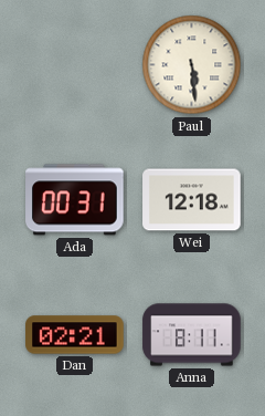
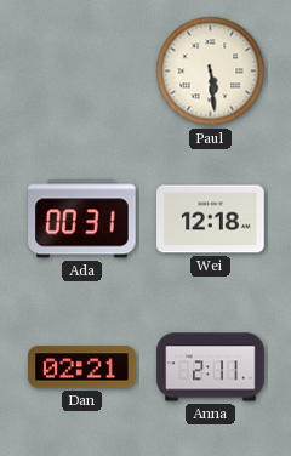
Anna: 8:11 -> 2:11 (211, 367)
